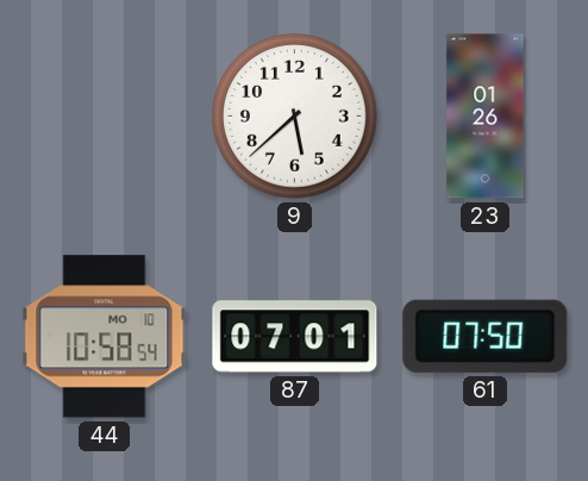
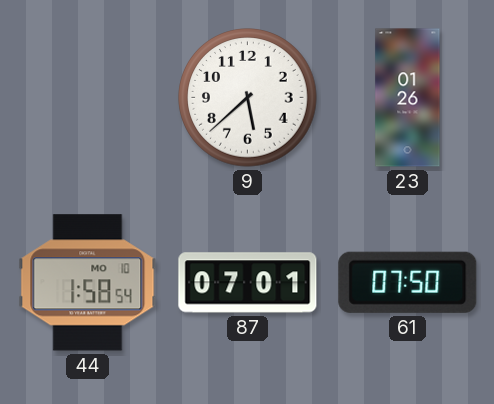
44: 10:58 -> 1:58 (88, 283)
